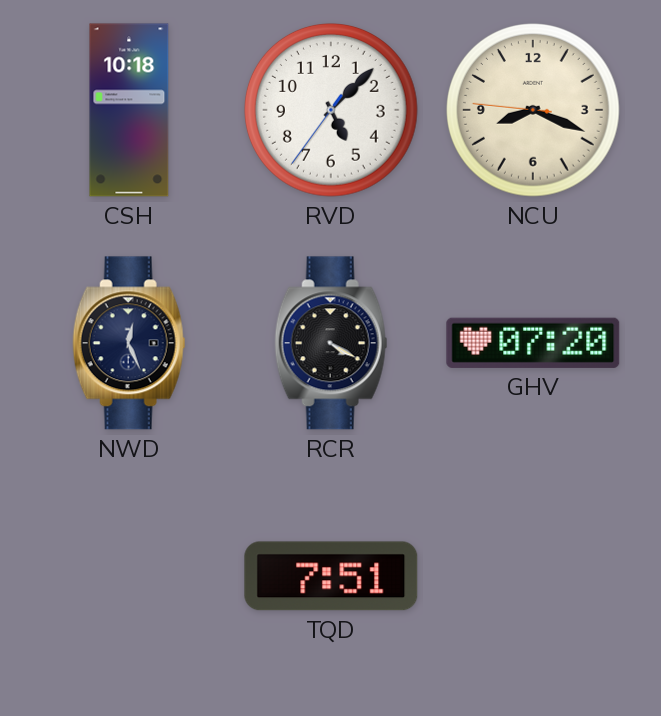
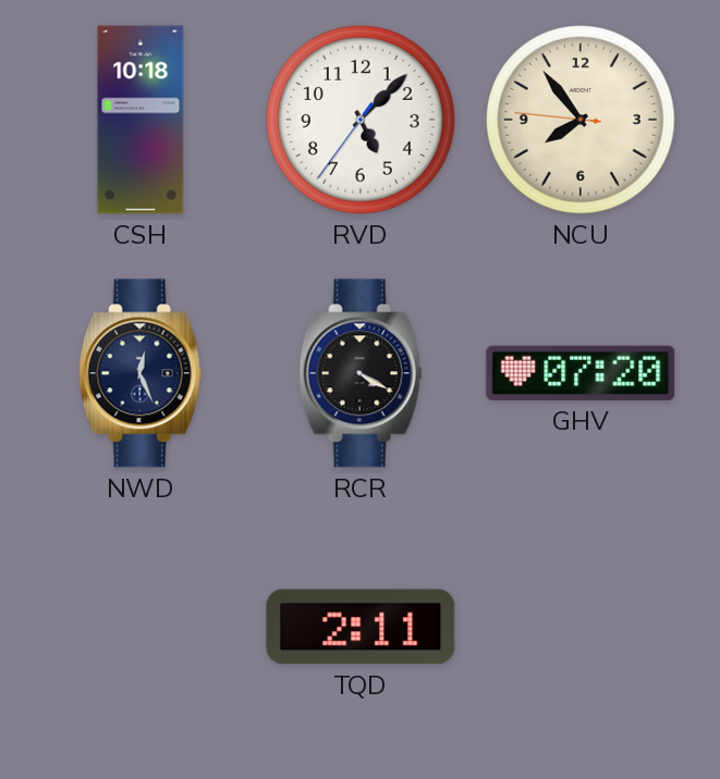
NCU: 8:18 -> 7:53 (582, 121)
TQD: 7:51 -> 2:11 (361, 627)
